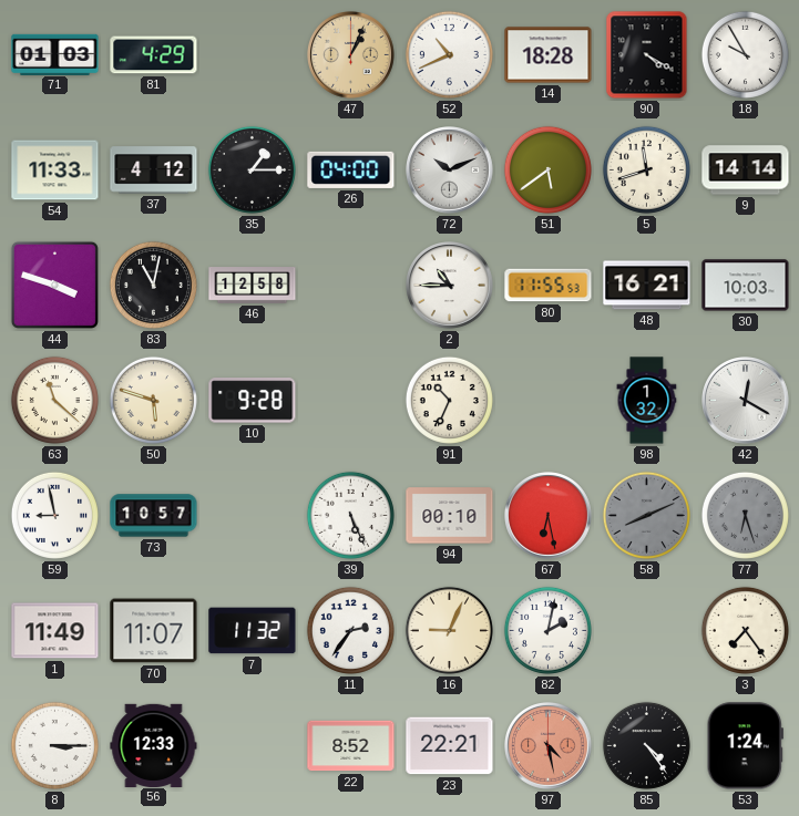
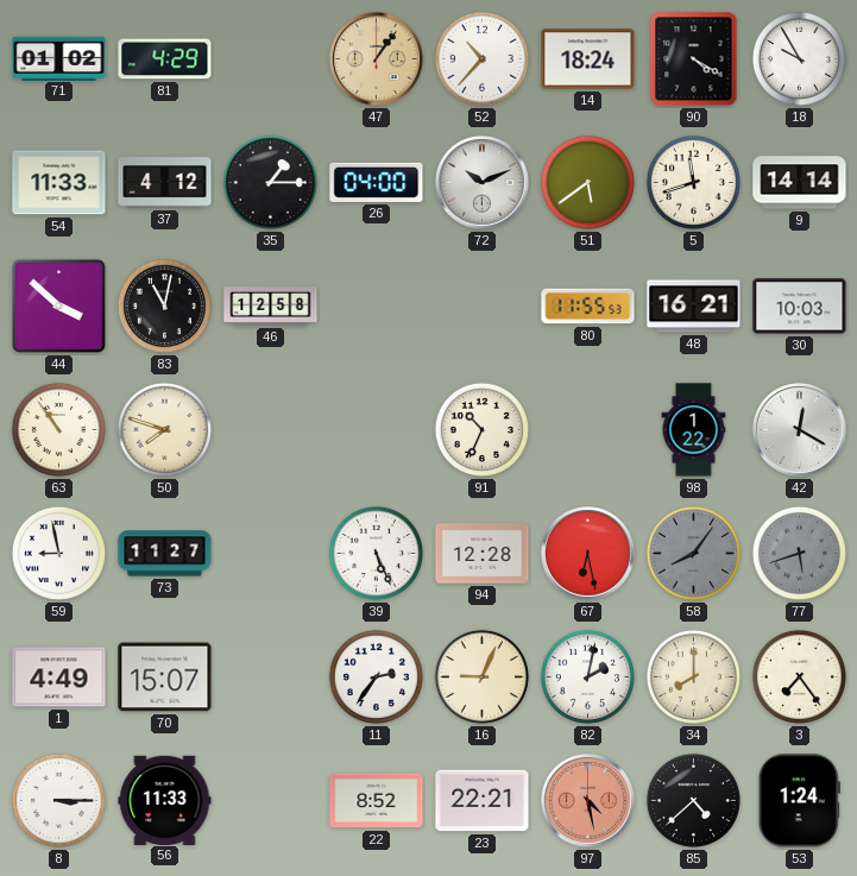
71: 01:03 -> 01:02 (59, 58)
47: 1:04 -> 1:06 (377, 59)
52: 10:41 -> 10:37 (481, 58)
14: 18:28 -> 18:24 (588, 59)
44: 3:48 -> 3:52 (58, 305)
2: 10:45 -> none (450, 286)
63: 11:22 -> 10:54 (58, 429)
50: 5:48 -> 7:48 (164, 429)
10: 9:28 -> none (253, 401)
98: 1:32 -> 1:22 (694, 430)
73: 10:57 -> 11:27 (165, 554)
94: 00:10 -> 12:28 (483, 554)
58: 8:11 -> 8:06 (693, 553)
77: 6:27 -> 5:42 (799, 553)
1: 11:49 -> 4:49 (59, 678)
70: 11:07 -> 15:07 (165, 678)
7: 11:32 -> none (253, 631)
34: none -> 8:00 (693, 676)
56: 12:33 -> 11:33 (165, 800)
85: 4:24 -> 4:38 (693, 800)
